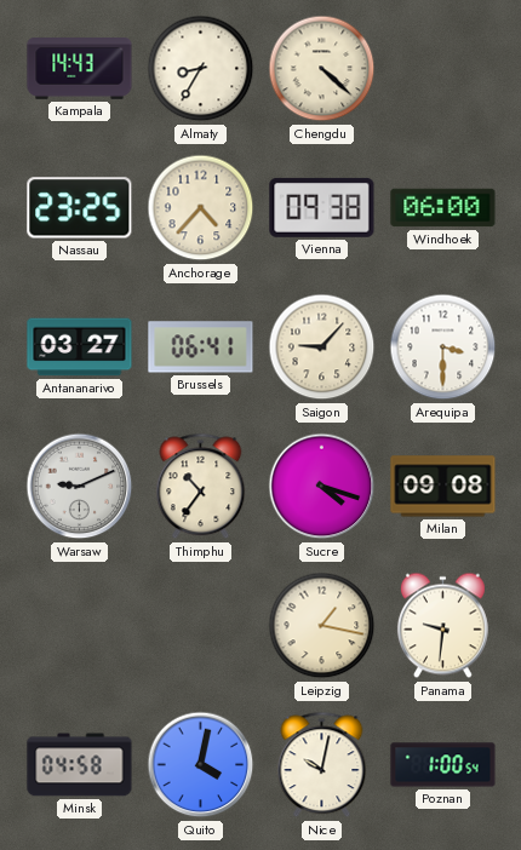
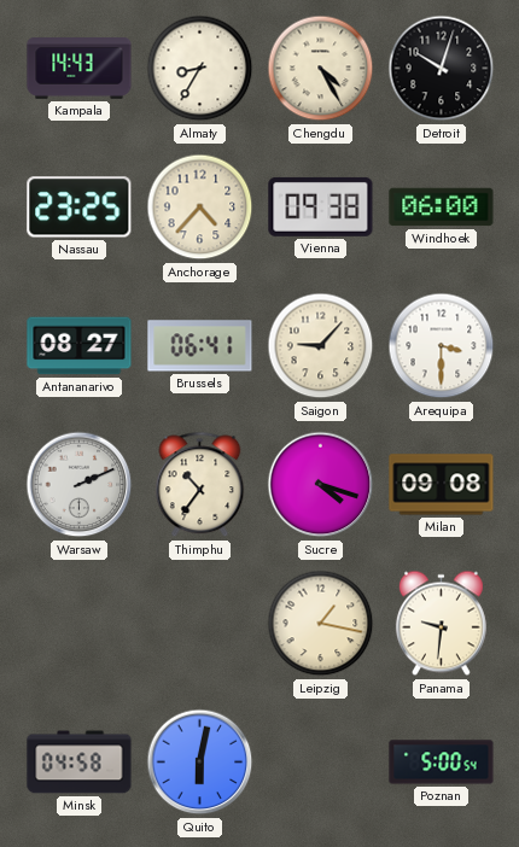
Chengdu: 4:22 -> 4:25 (321, 69)
Detroit: none -> 10:03 (442, 69)
Antananarivo: 03:27 -> 08:27 (80, 346)
Warsaw: 9:11 -> 2:11 (80, 485)
Quito: 4:02 -> 6:02 (200, 763)
Nice: 10:02 -> none (322, 765)
Poznan: 1:00 -> 5:00 (442, 763)
